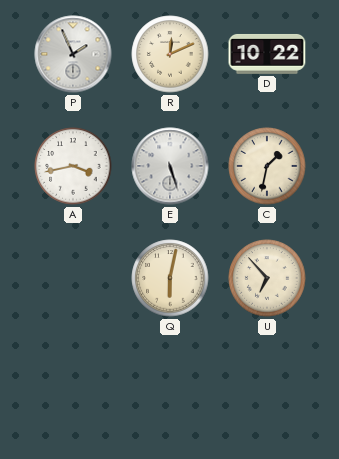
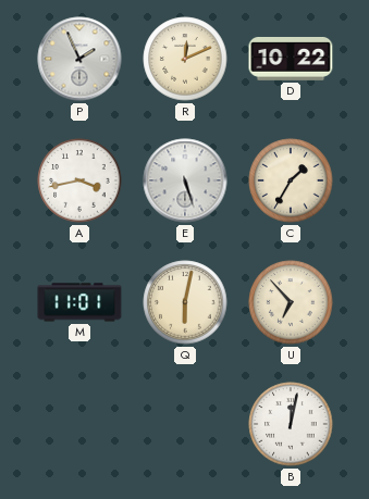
C: 1:32 -> 1:35 (291, 180)
M: none -> 11:01 (79, 302)
B: none -> 12:02 (291, 424)
